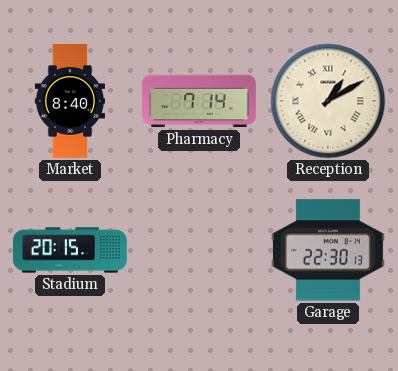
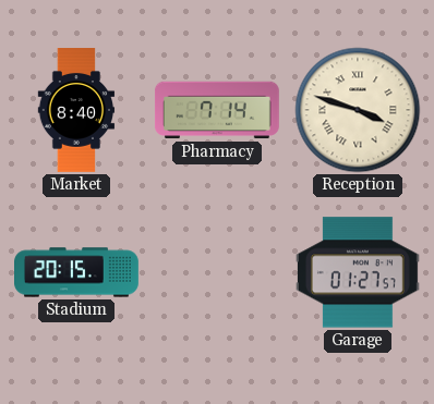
Reception: 1:10 -> 3:48 (358, 110)
Garage: 22:30 -> 01:27 (358, 272)
